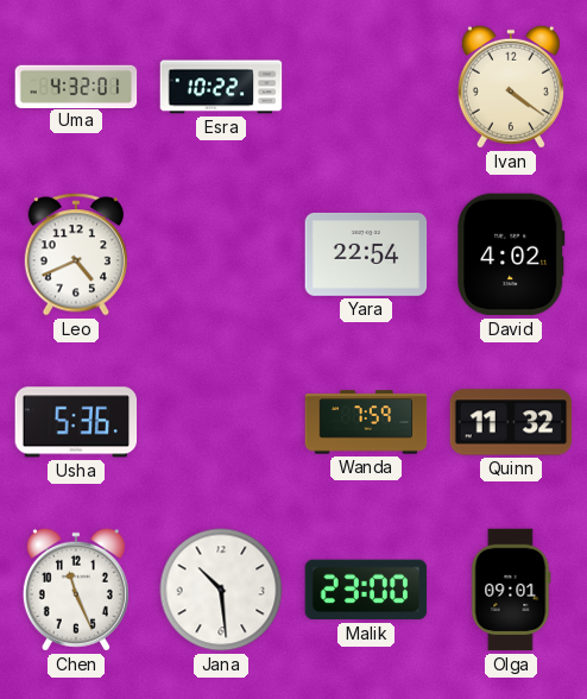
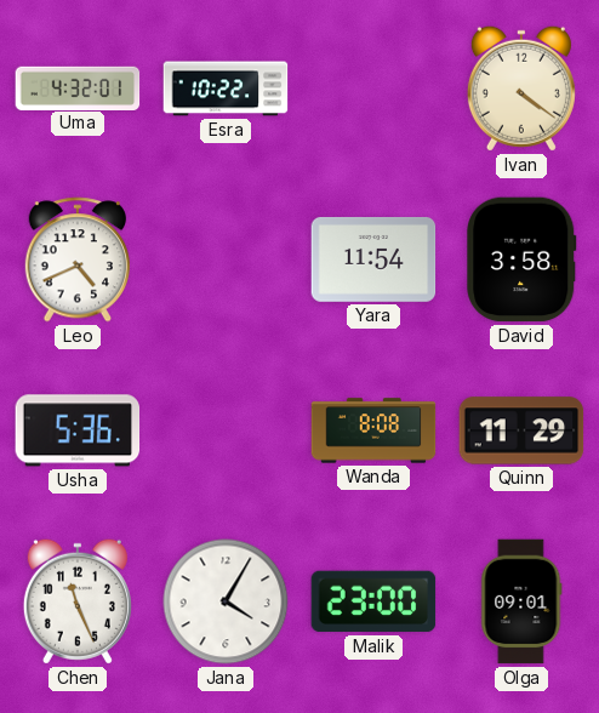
Yara: 22:54 -> 11:54 (373, 259)
David: 4:02 -> 3:58 (521, 259)
Wanda: 7:59 -> 8:08 (373, 430)
Quinn: 11:32 -> 11:29 (521, 430)
Jana: 10:29 -> 4:05 (226, 601)
